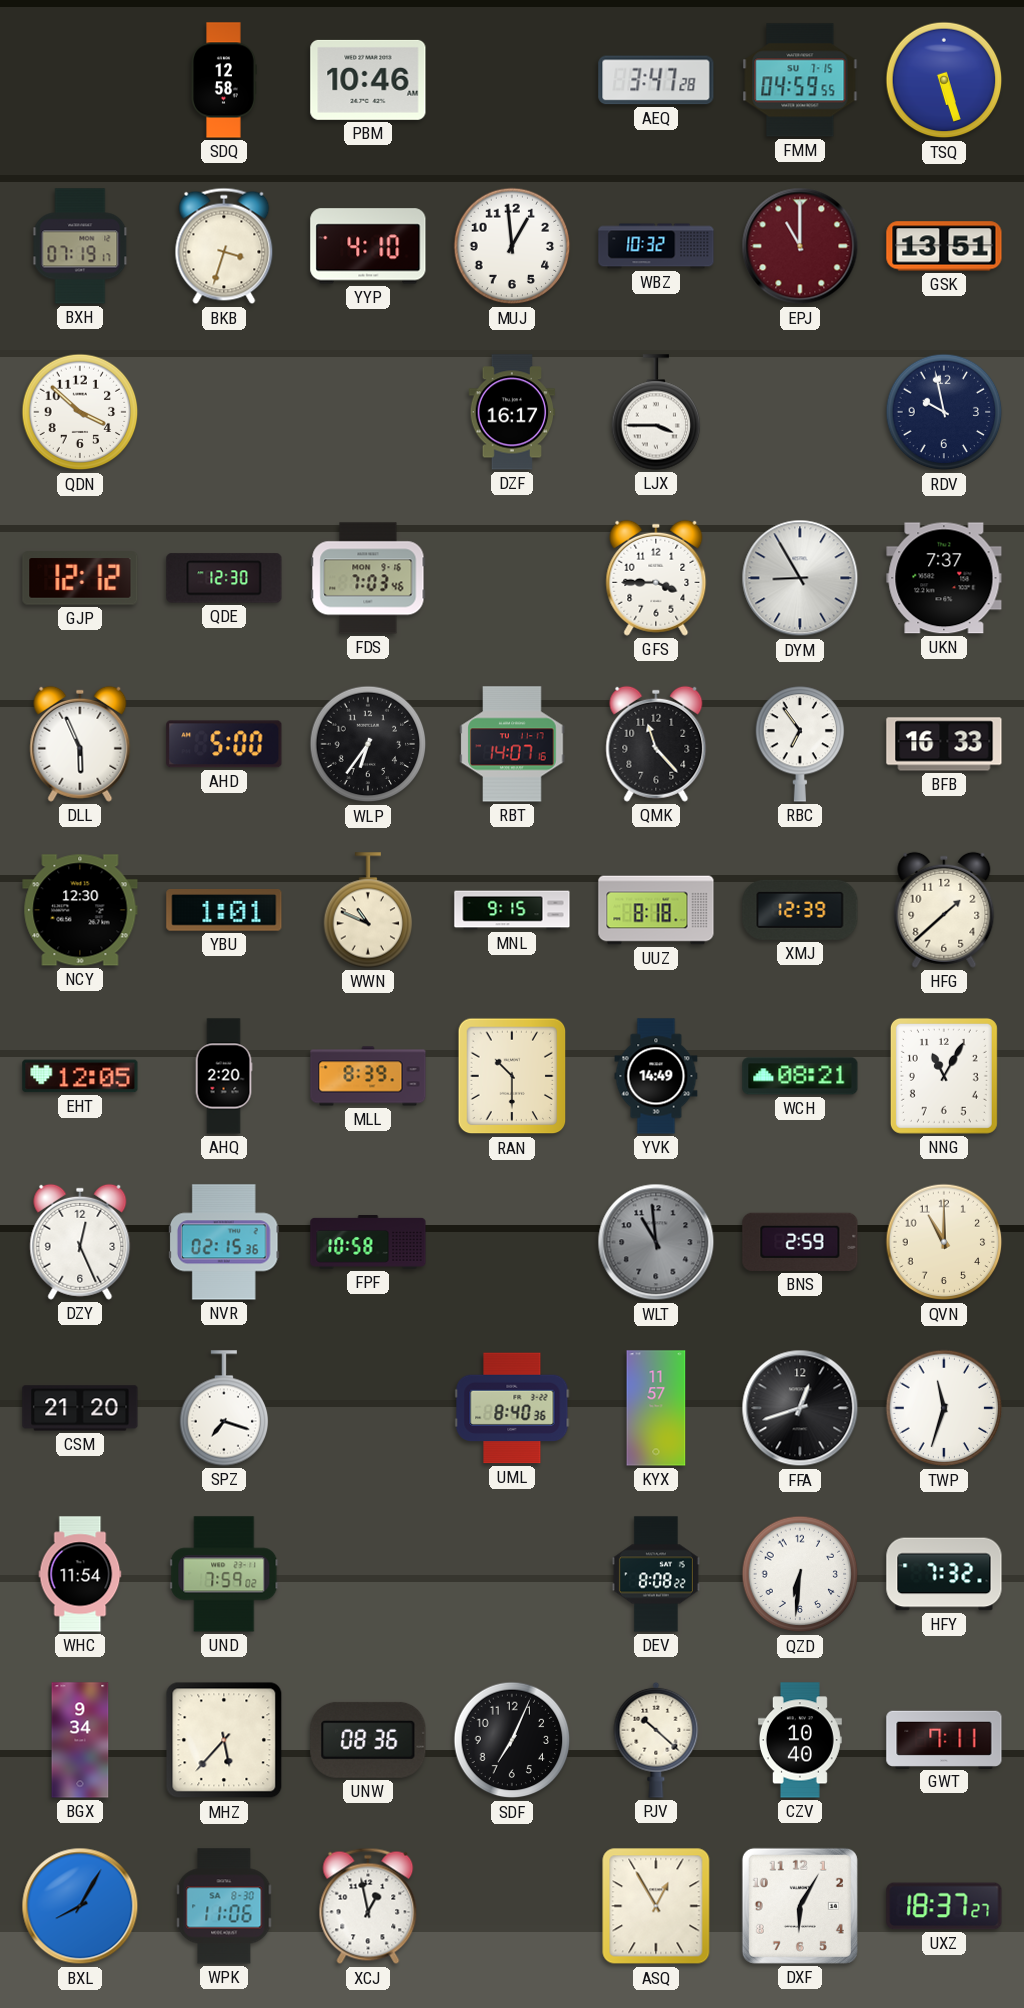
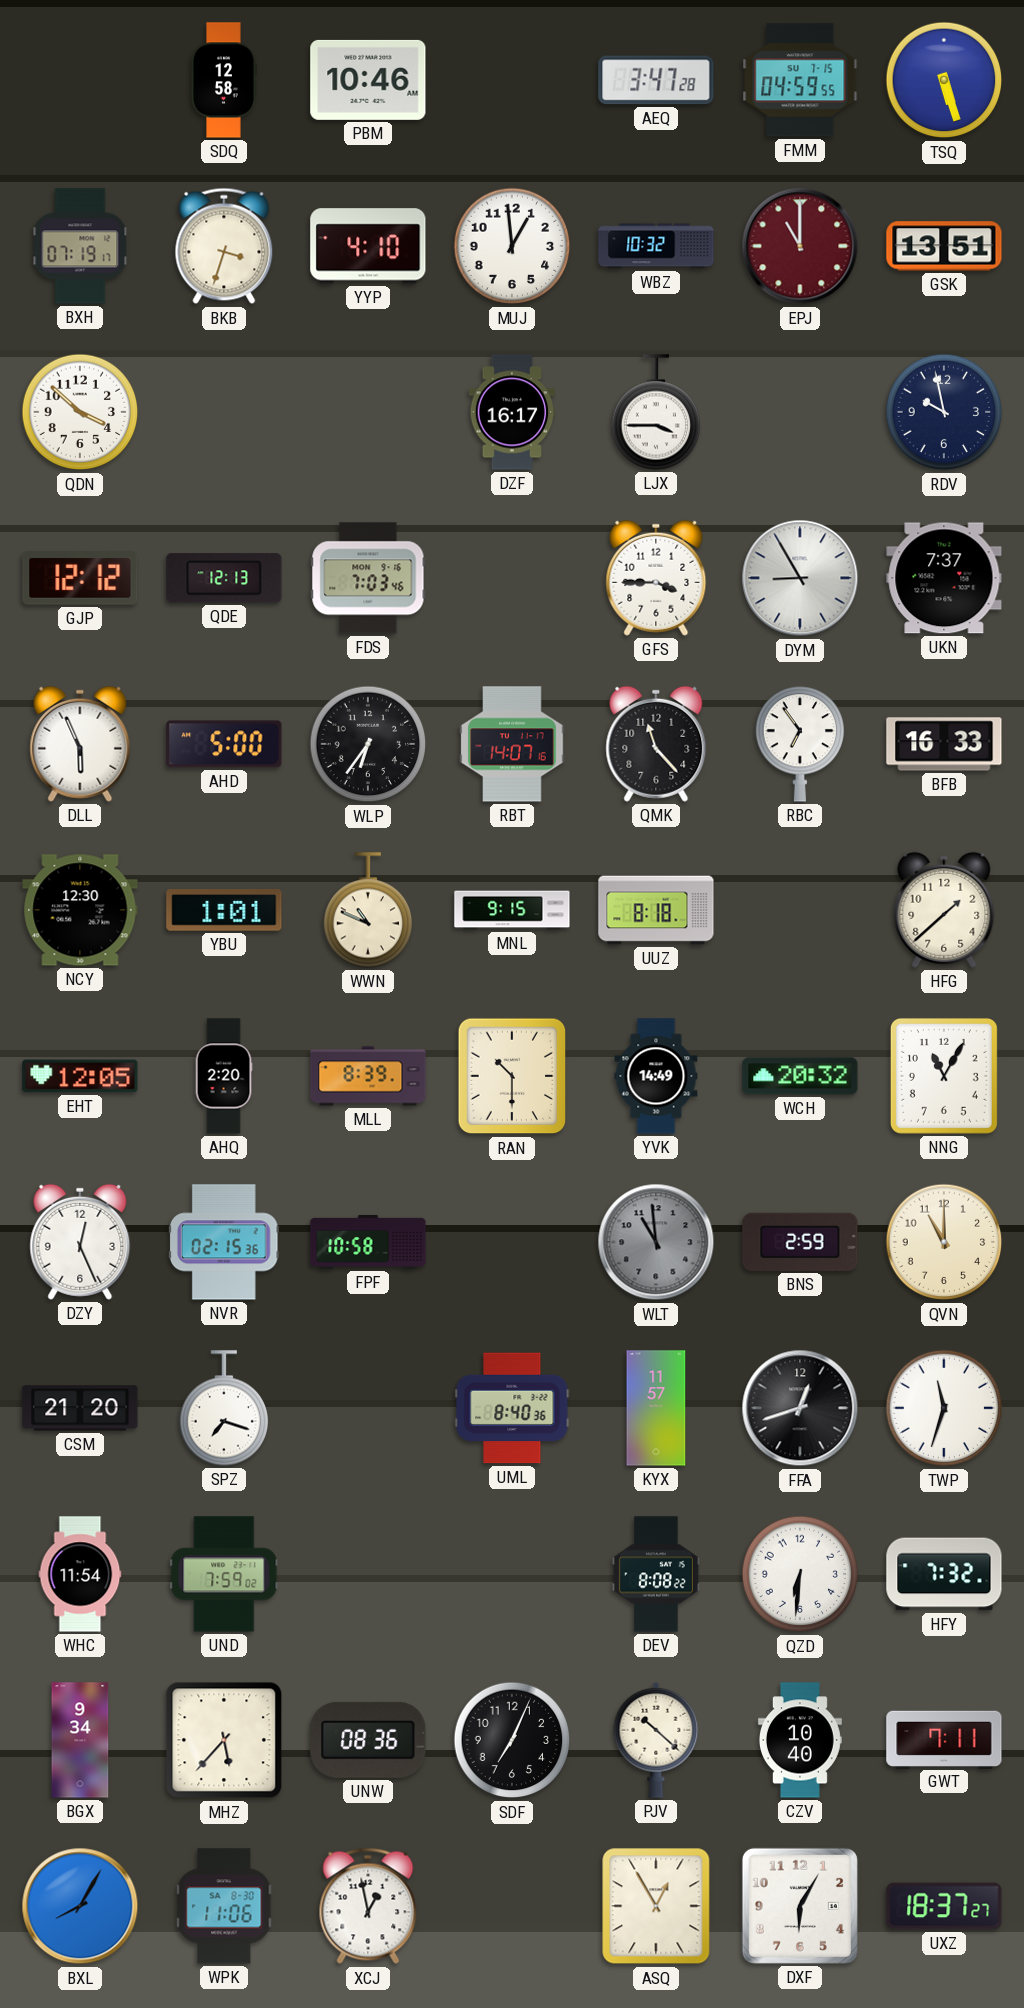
QDE: 12:30 -> 12:13 (224, 578)
XMJ: 12:39 -> none (800, 910)
WCH: 08:21 -> 20:32 (800, 1076)
